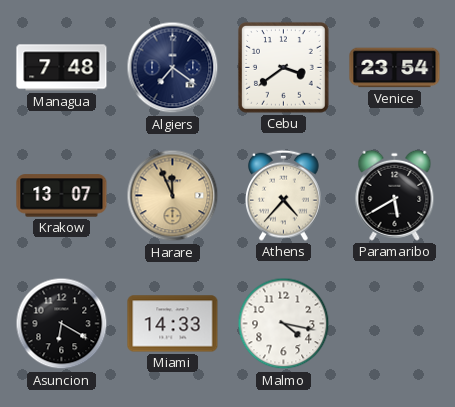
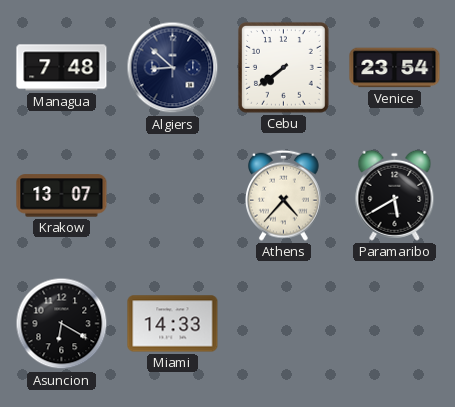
Algiers: 7:21 -> 8:52 (173, 68)
Cebu: 3:39 -> 7:39 (283, 67)
Harare: 11:56 -> none (173, 196)
Malmo: 4:17 -> none (284, 324)
